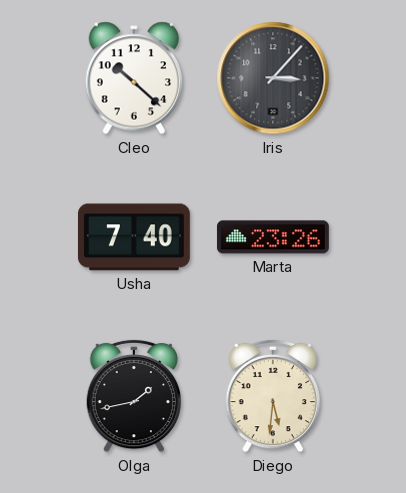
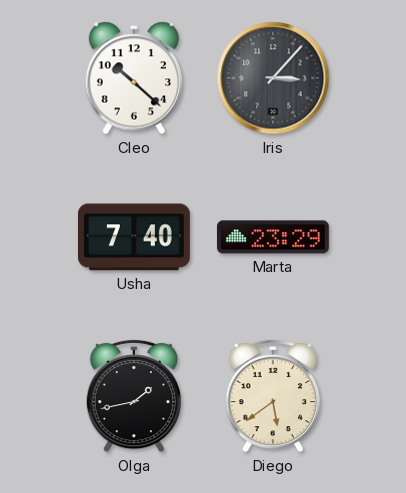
Marta: 23:26 -> 23:29 (273, 237)
Diego: 5:31 -> 5:39 (273, 396)
